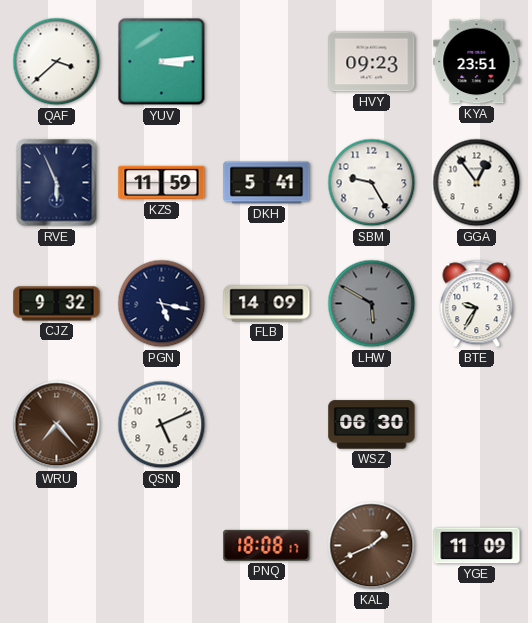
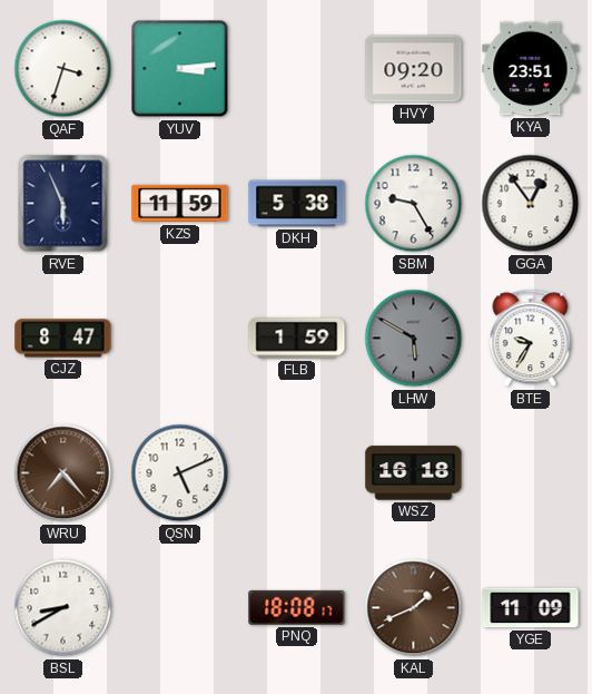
QAF: 3:38 -> 3:33 (63, 69)
HVY: 09:23 -> 09:20 (414, 69)
DKH: 5:41 -> 5:38 (297, 204)
CJZ: 9:32 -> 8:47 (63, 339)
PGN: 5:17 -> none (162, 304)
FLB: 14:09 -> 1:59 (297, 339)
WSZ: 06:30 -> 16:18 (414, 473)
BSL: none -> 8:40 (63, 608)
